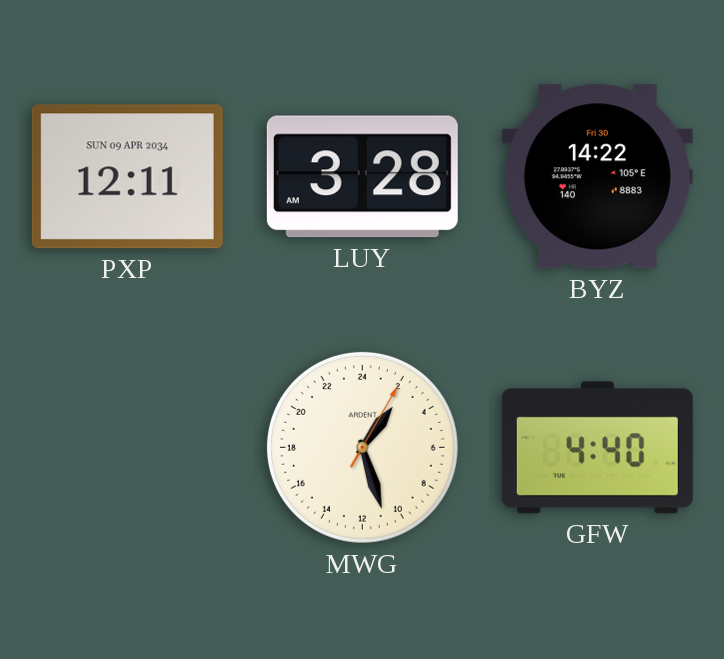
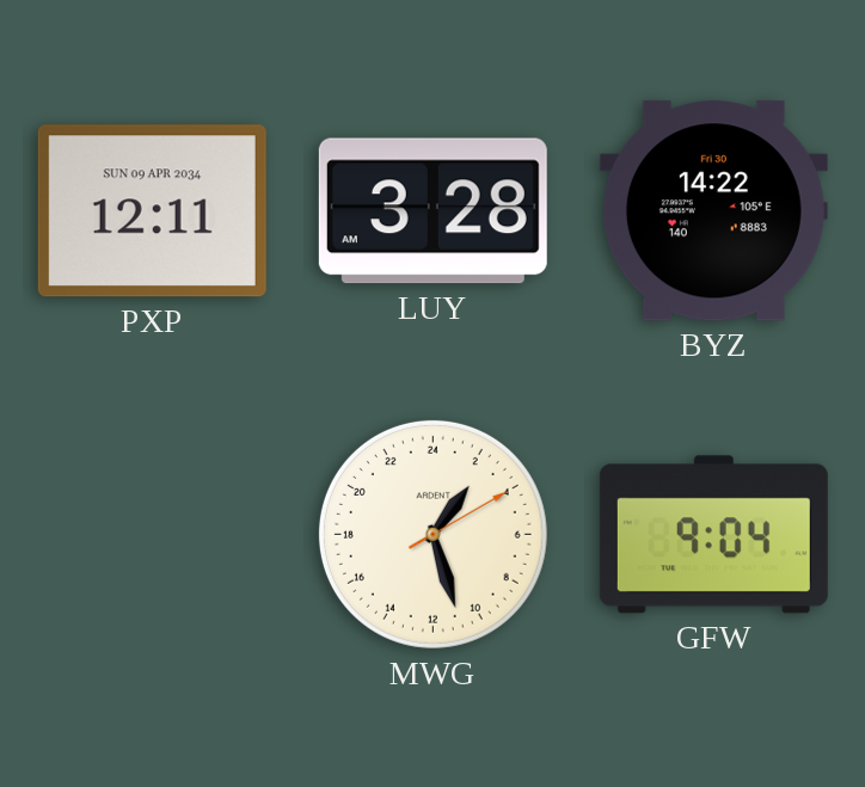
MWG: 2:27:05 -> 2:27:10 (432, 534)
GFW: 4:40 -> 9:04 (713, 535)
